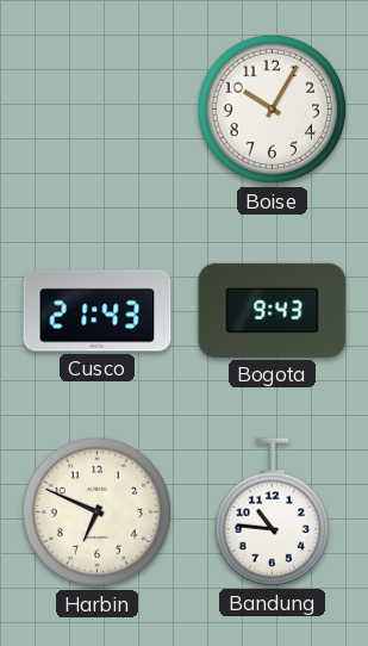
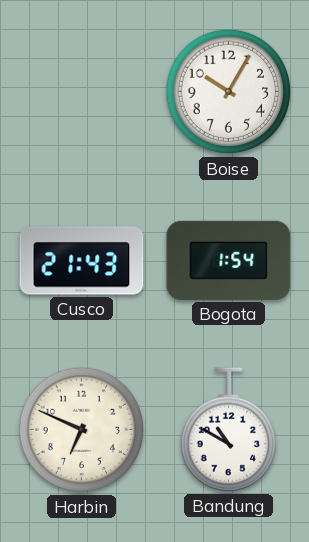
Bogota: 9:43 -> 1:54 (229, 260)
Bandung: 10:46 -> 10:50 (228, 430)
